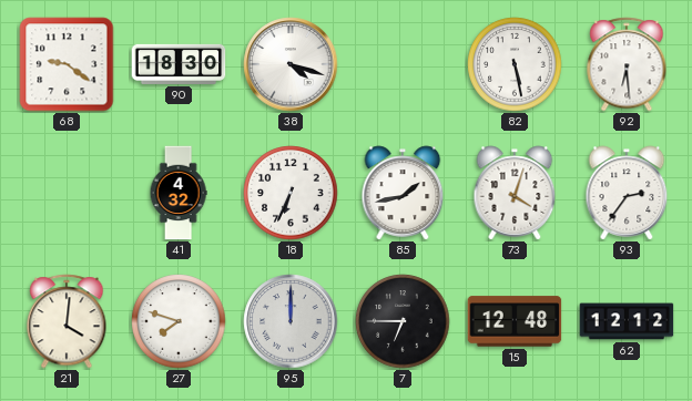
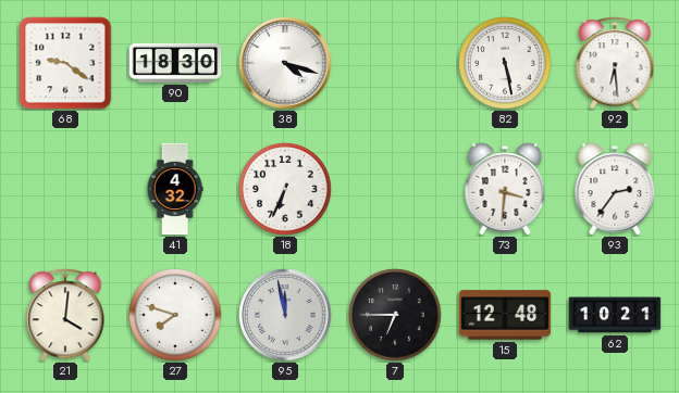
85: 1:43 -> none (403, 193)
73: 4:03 -> 3:31 (505, 189)
95: 12:00 -> 11:58 (285, 315)
62: 12:12 -> 10:21 (615, 315)
